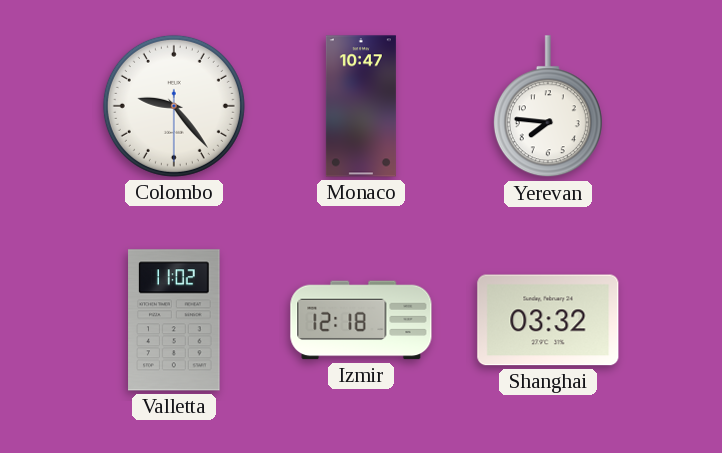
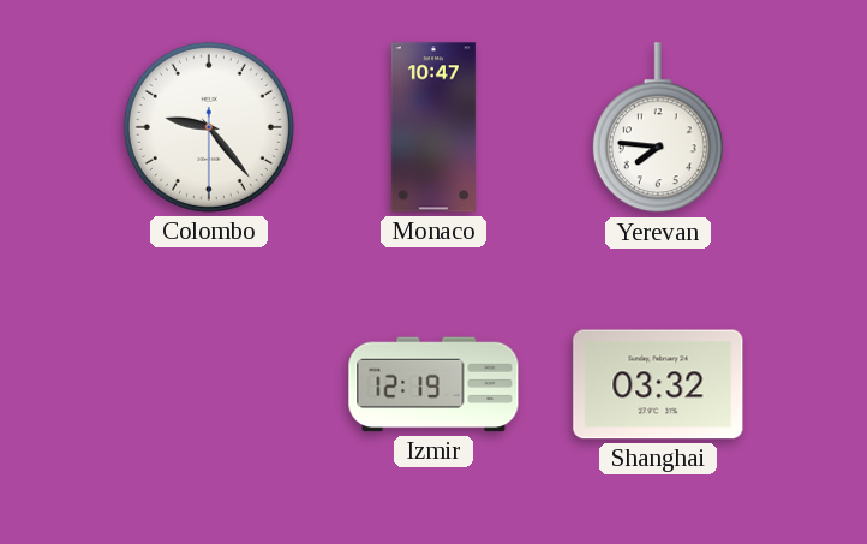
Valletta: 11:02 -> none (174, 320)
Izmir: 12:18 -> 12:19 (433, 384)
